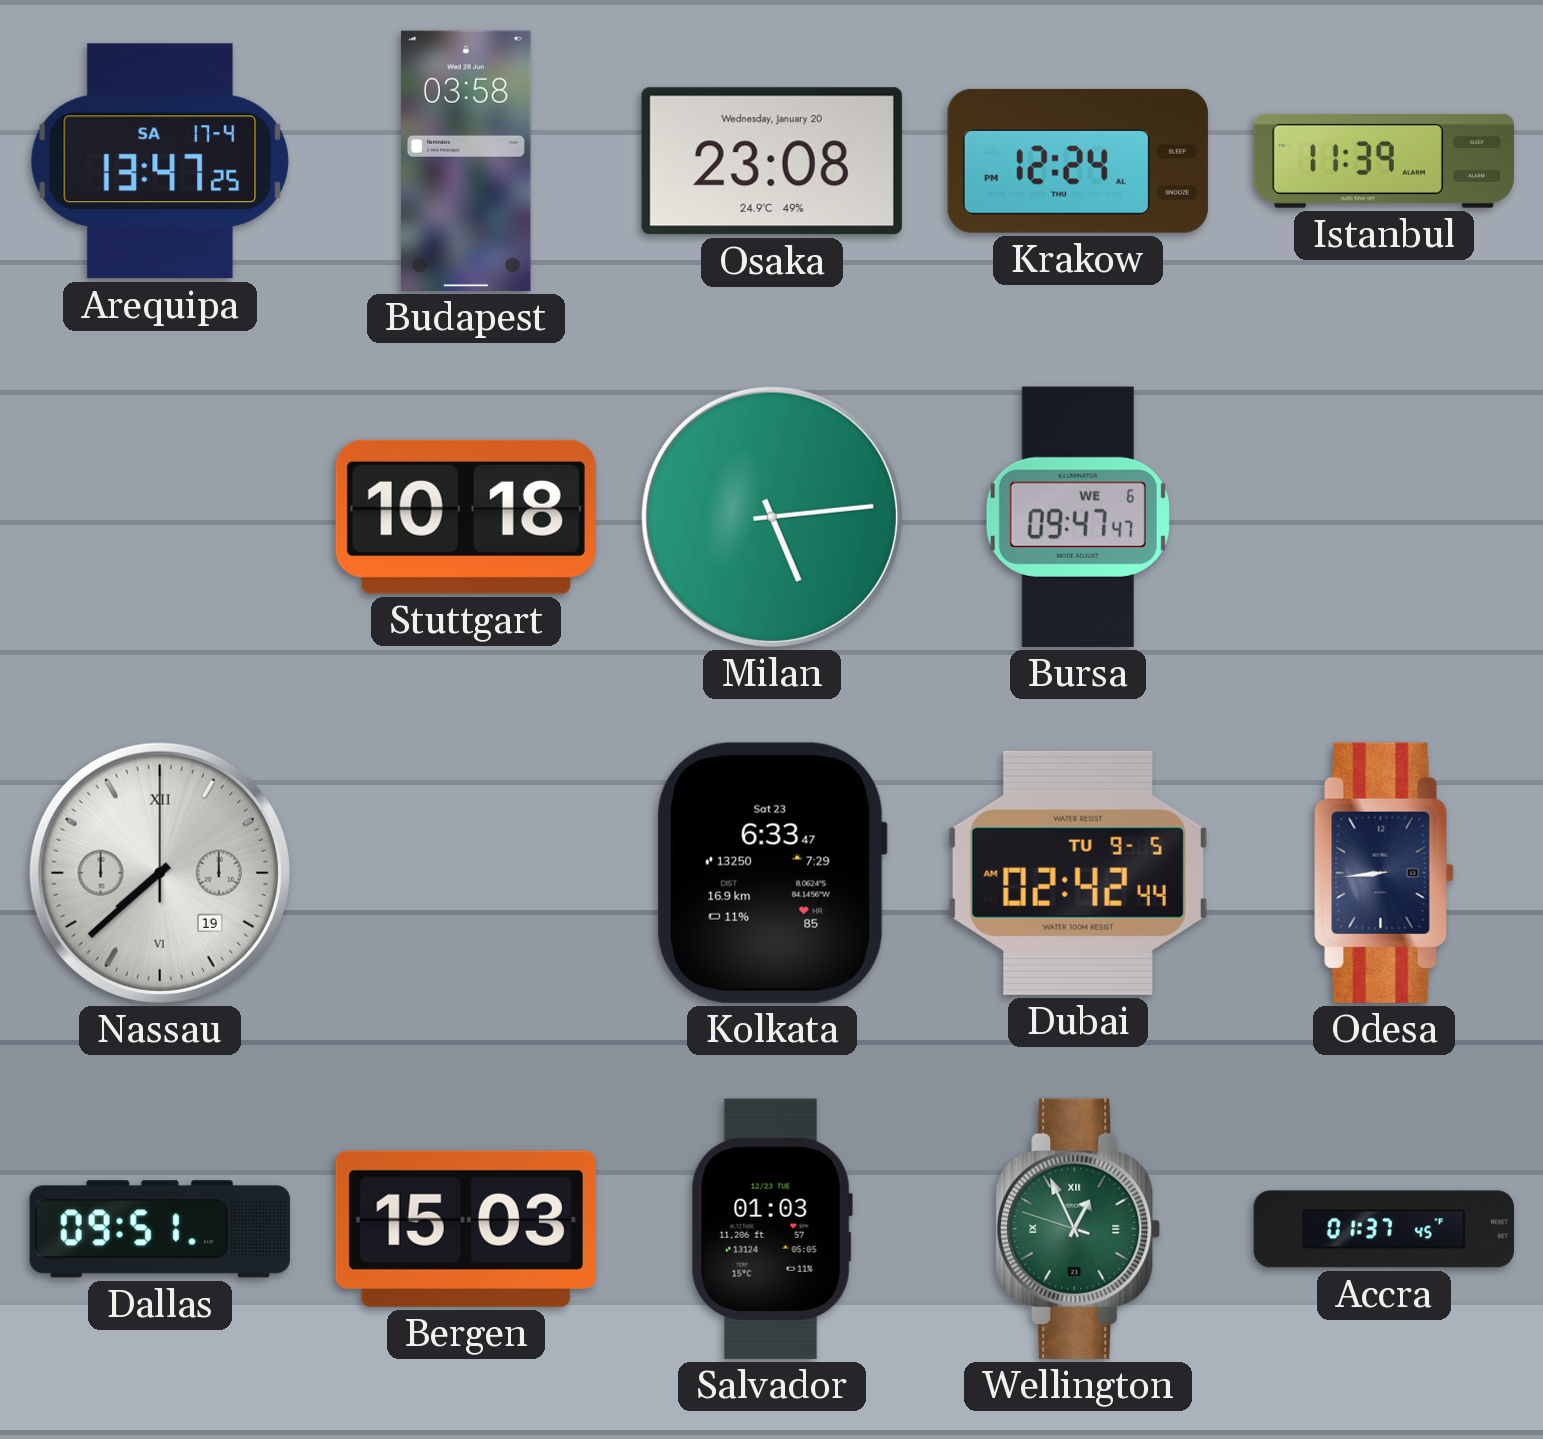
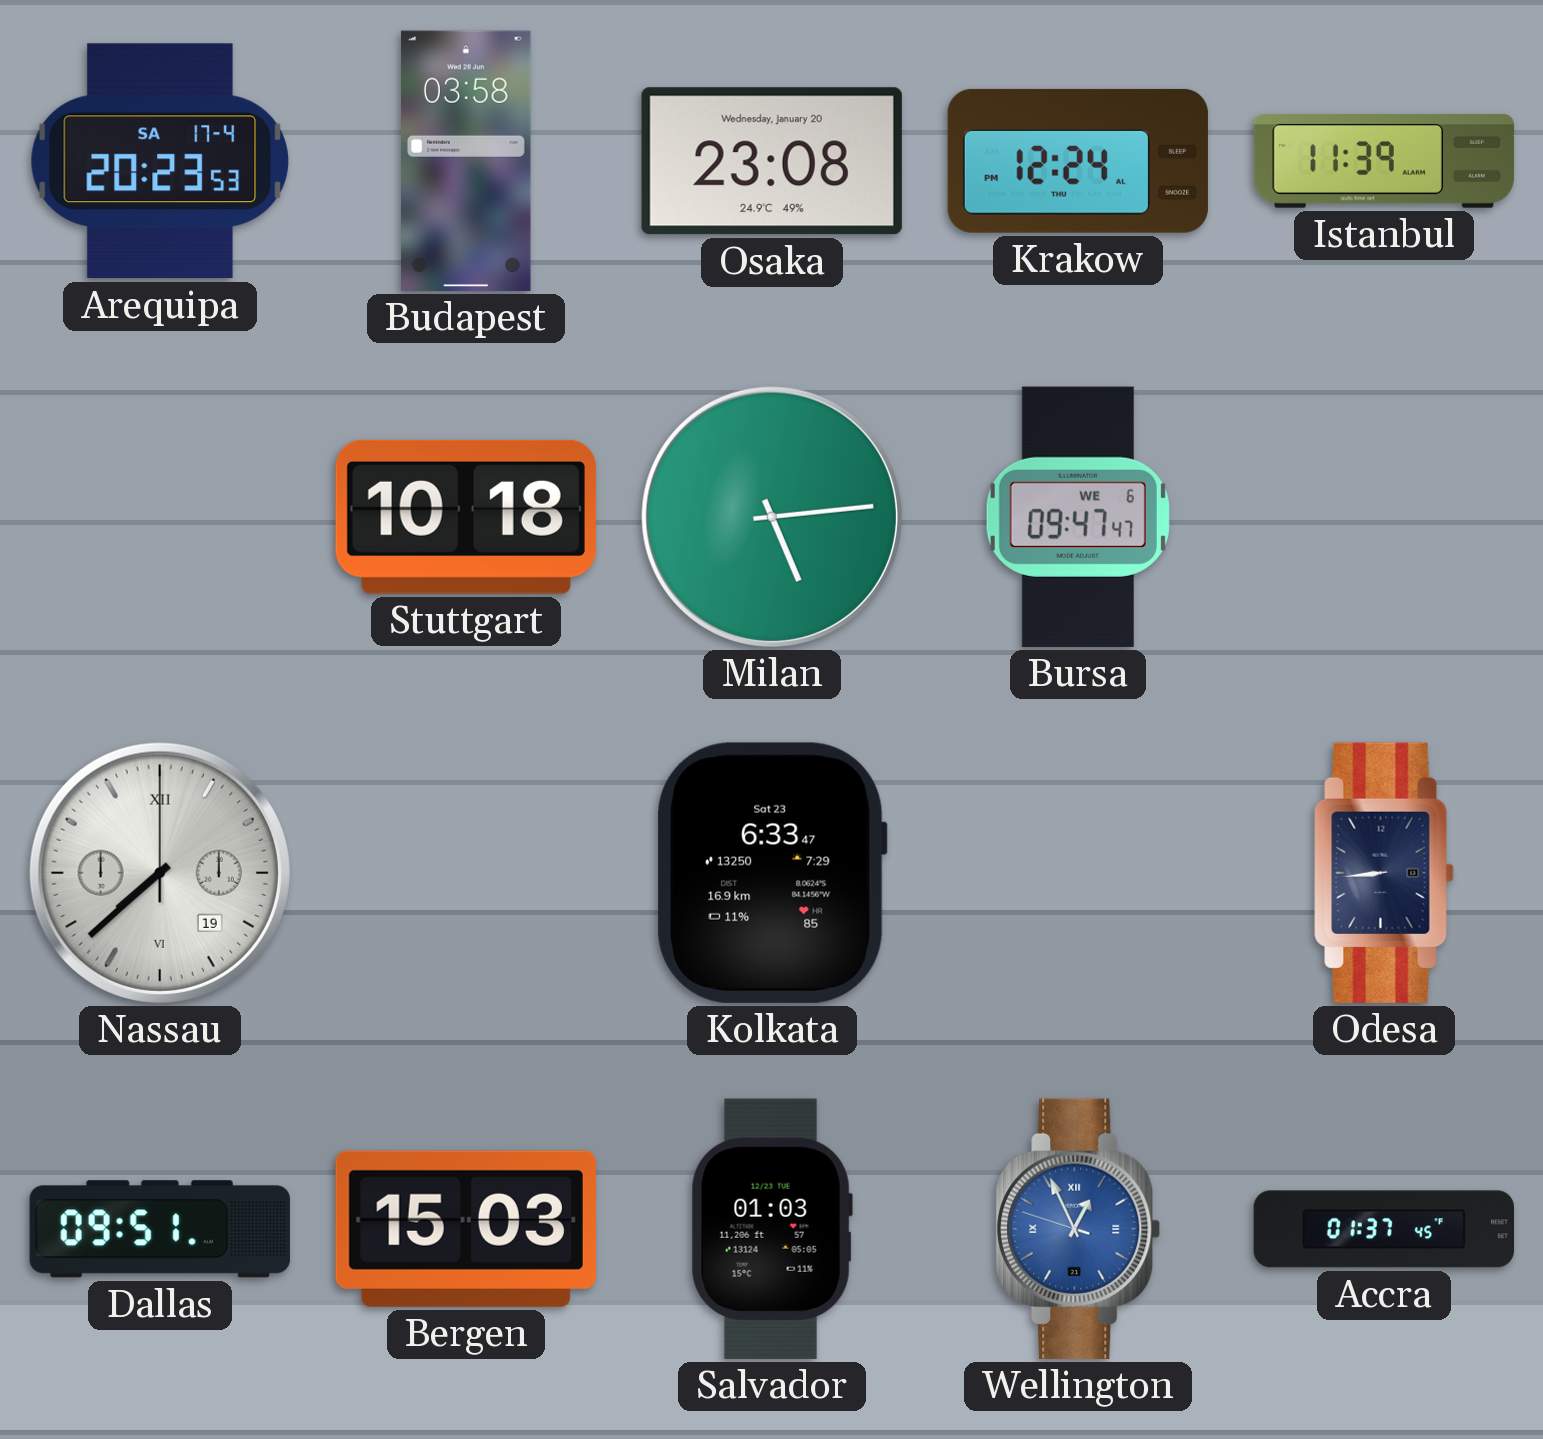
Arequipa: 13:47 -> 20:23 (159, 161)
Dubai: 02:42 -> none (1078, 873)
Wellington dial: green -> blue (1078, 1229)
